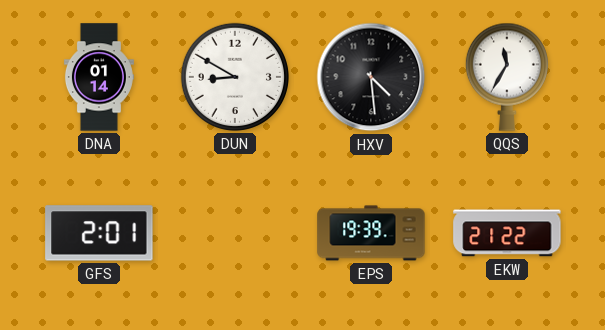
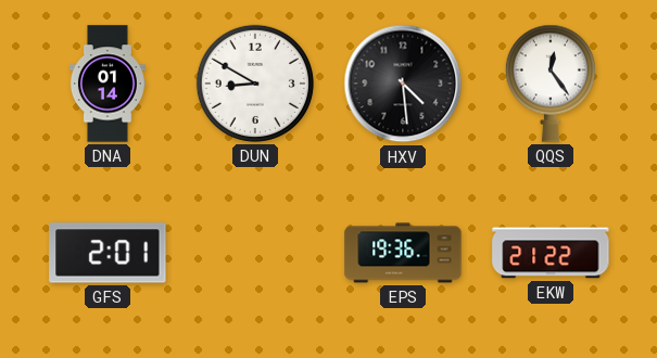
QQS: 11:35 -> 12:24 (551, 84)
EPS: 19:39 -> 19:36 (403, 253)
